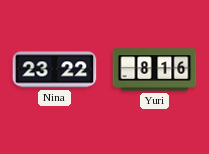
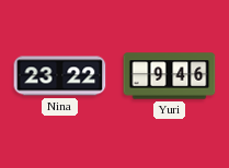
Yuri: 8:16 -> 9:46 (170, 76)
